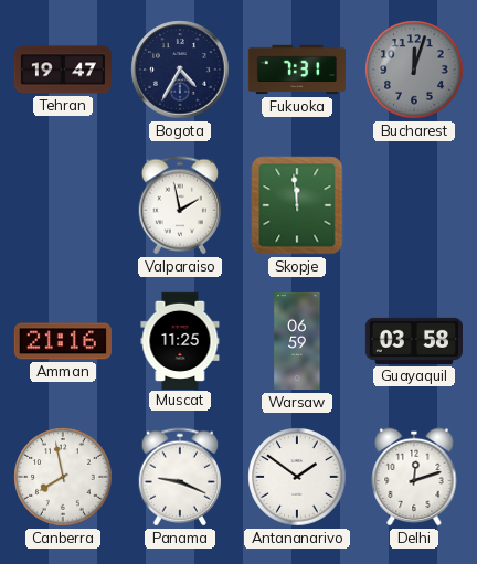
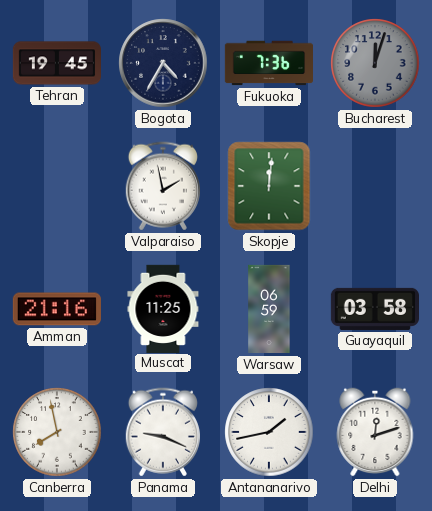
Tehran: 19:47 -> 19:45 (56, 63)
Fukuoka: 7:31 -> 7:36 (268, 63)
Skopje: 11:59 -> 12:01 (269, 186)
Antananarivo: 1:51 -> 1:43 (269, 432)
